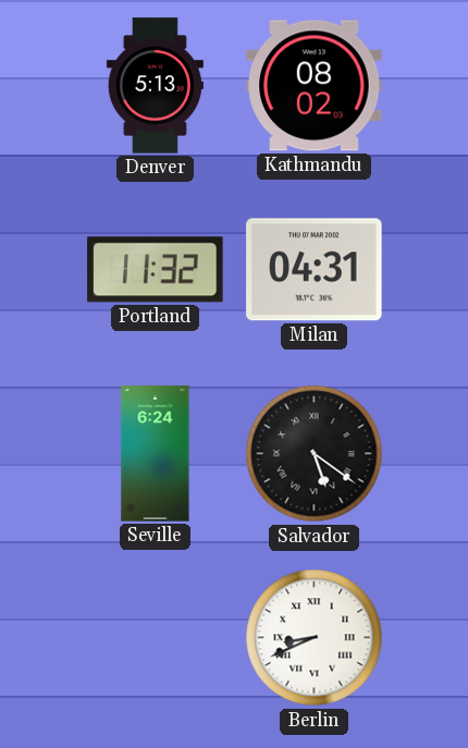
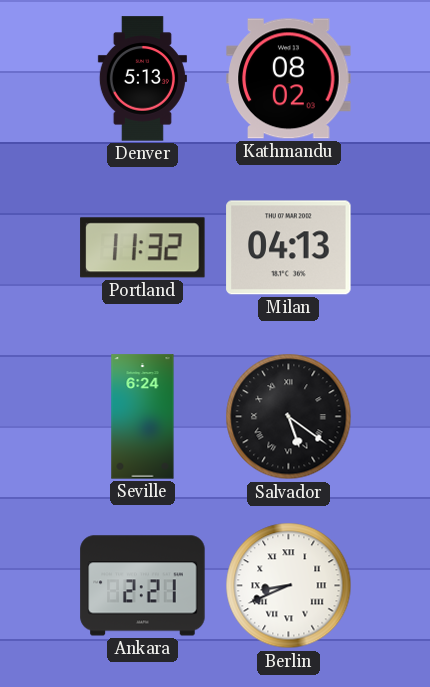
Milan: 04:31 -> 04:13 (289, 248)
Ankara: none -> 2:21 (143, 586)
